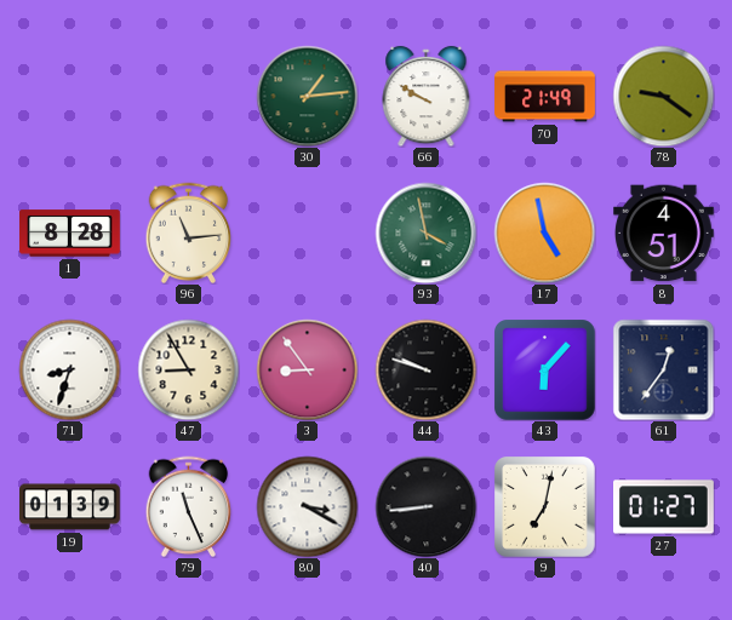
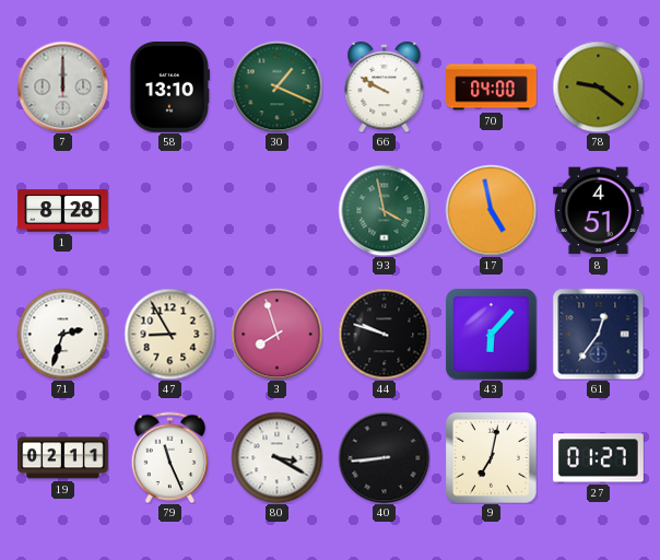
7: none -> 12:00 (62, 86)
58: none -> 13:10 (169, 87)
30: 1:14 -> 1:19 (276, 86)
70: 21:49 -> 04:00 (492, 87)
96: 11:14 -> none (189, 232)
71: 8:33 -> 2:33 (62, 334)
3: 8:54 -> 7:57 (276, 334)
19: 01:39 -> 02:11 (63, 458)
